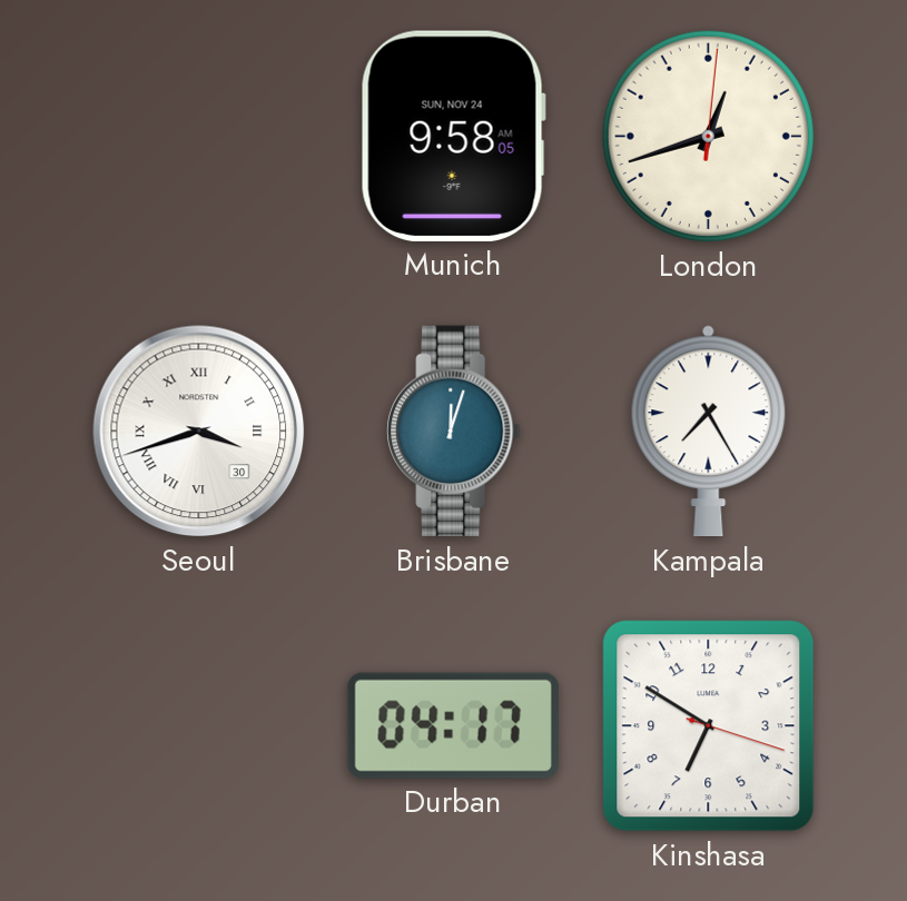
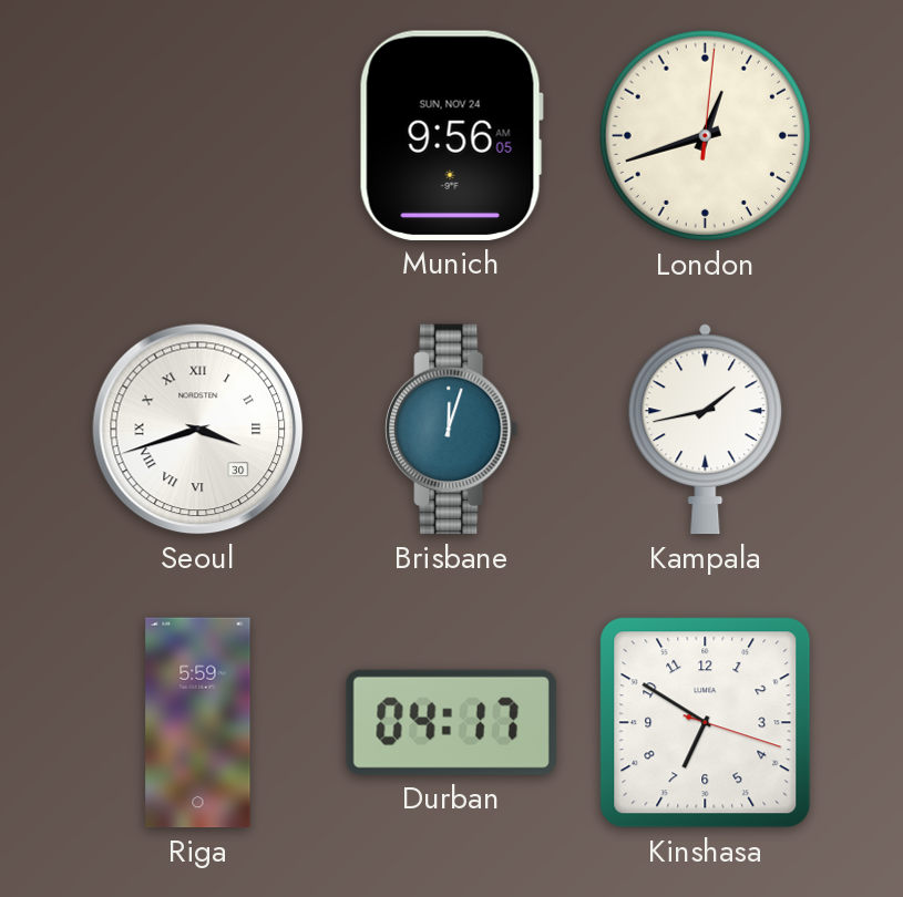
Munich: 9:58 -> 9:56 (451, 135)
Kampala: 7:25 -> 1:43 (706, 430)
Riga: none -> 5:59 (198, 723)
